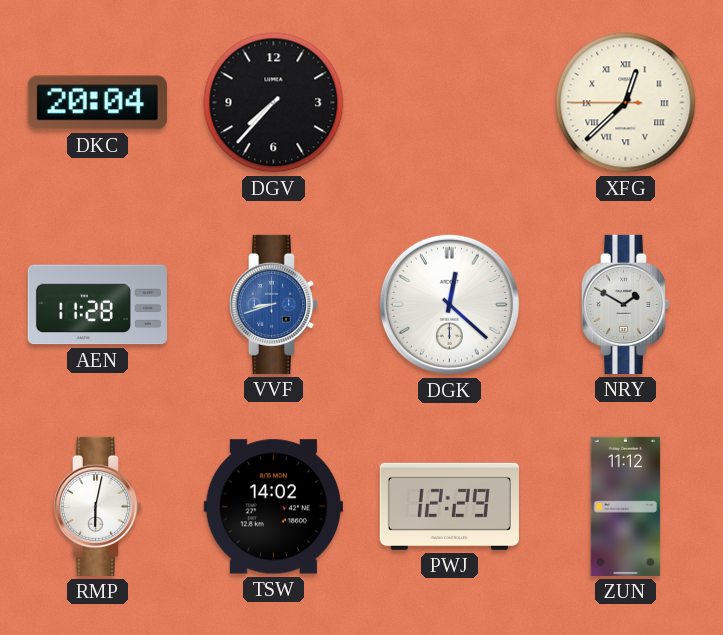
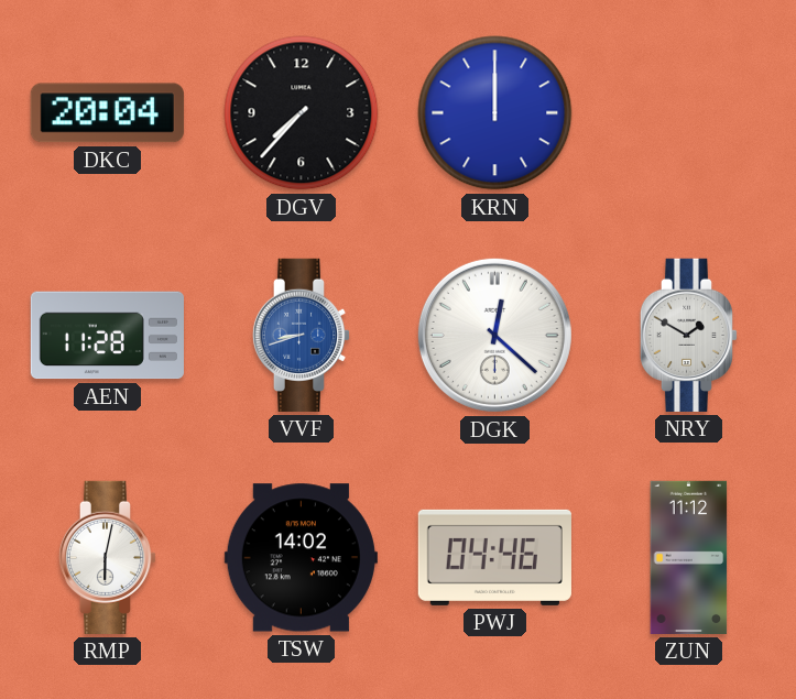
KRN: none -> 12:00 (495, 113)
XFG: 12:37 -> none (626, 103)
PWJ: 12:29 -> 04:46 (494, 557)
